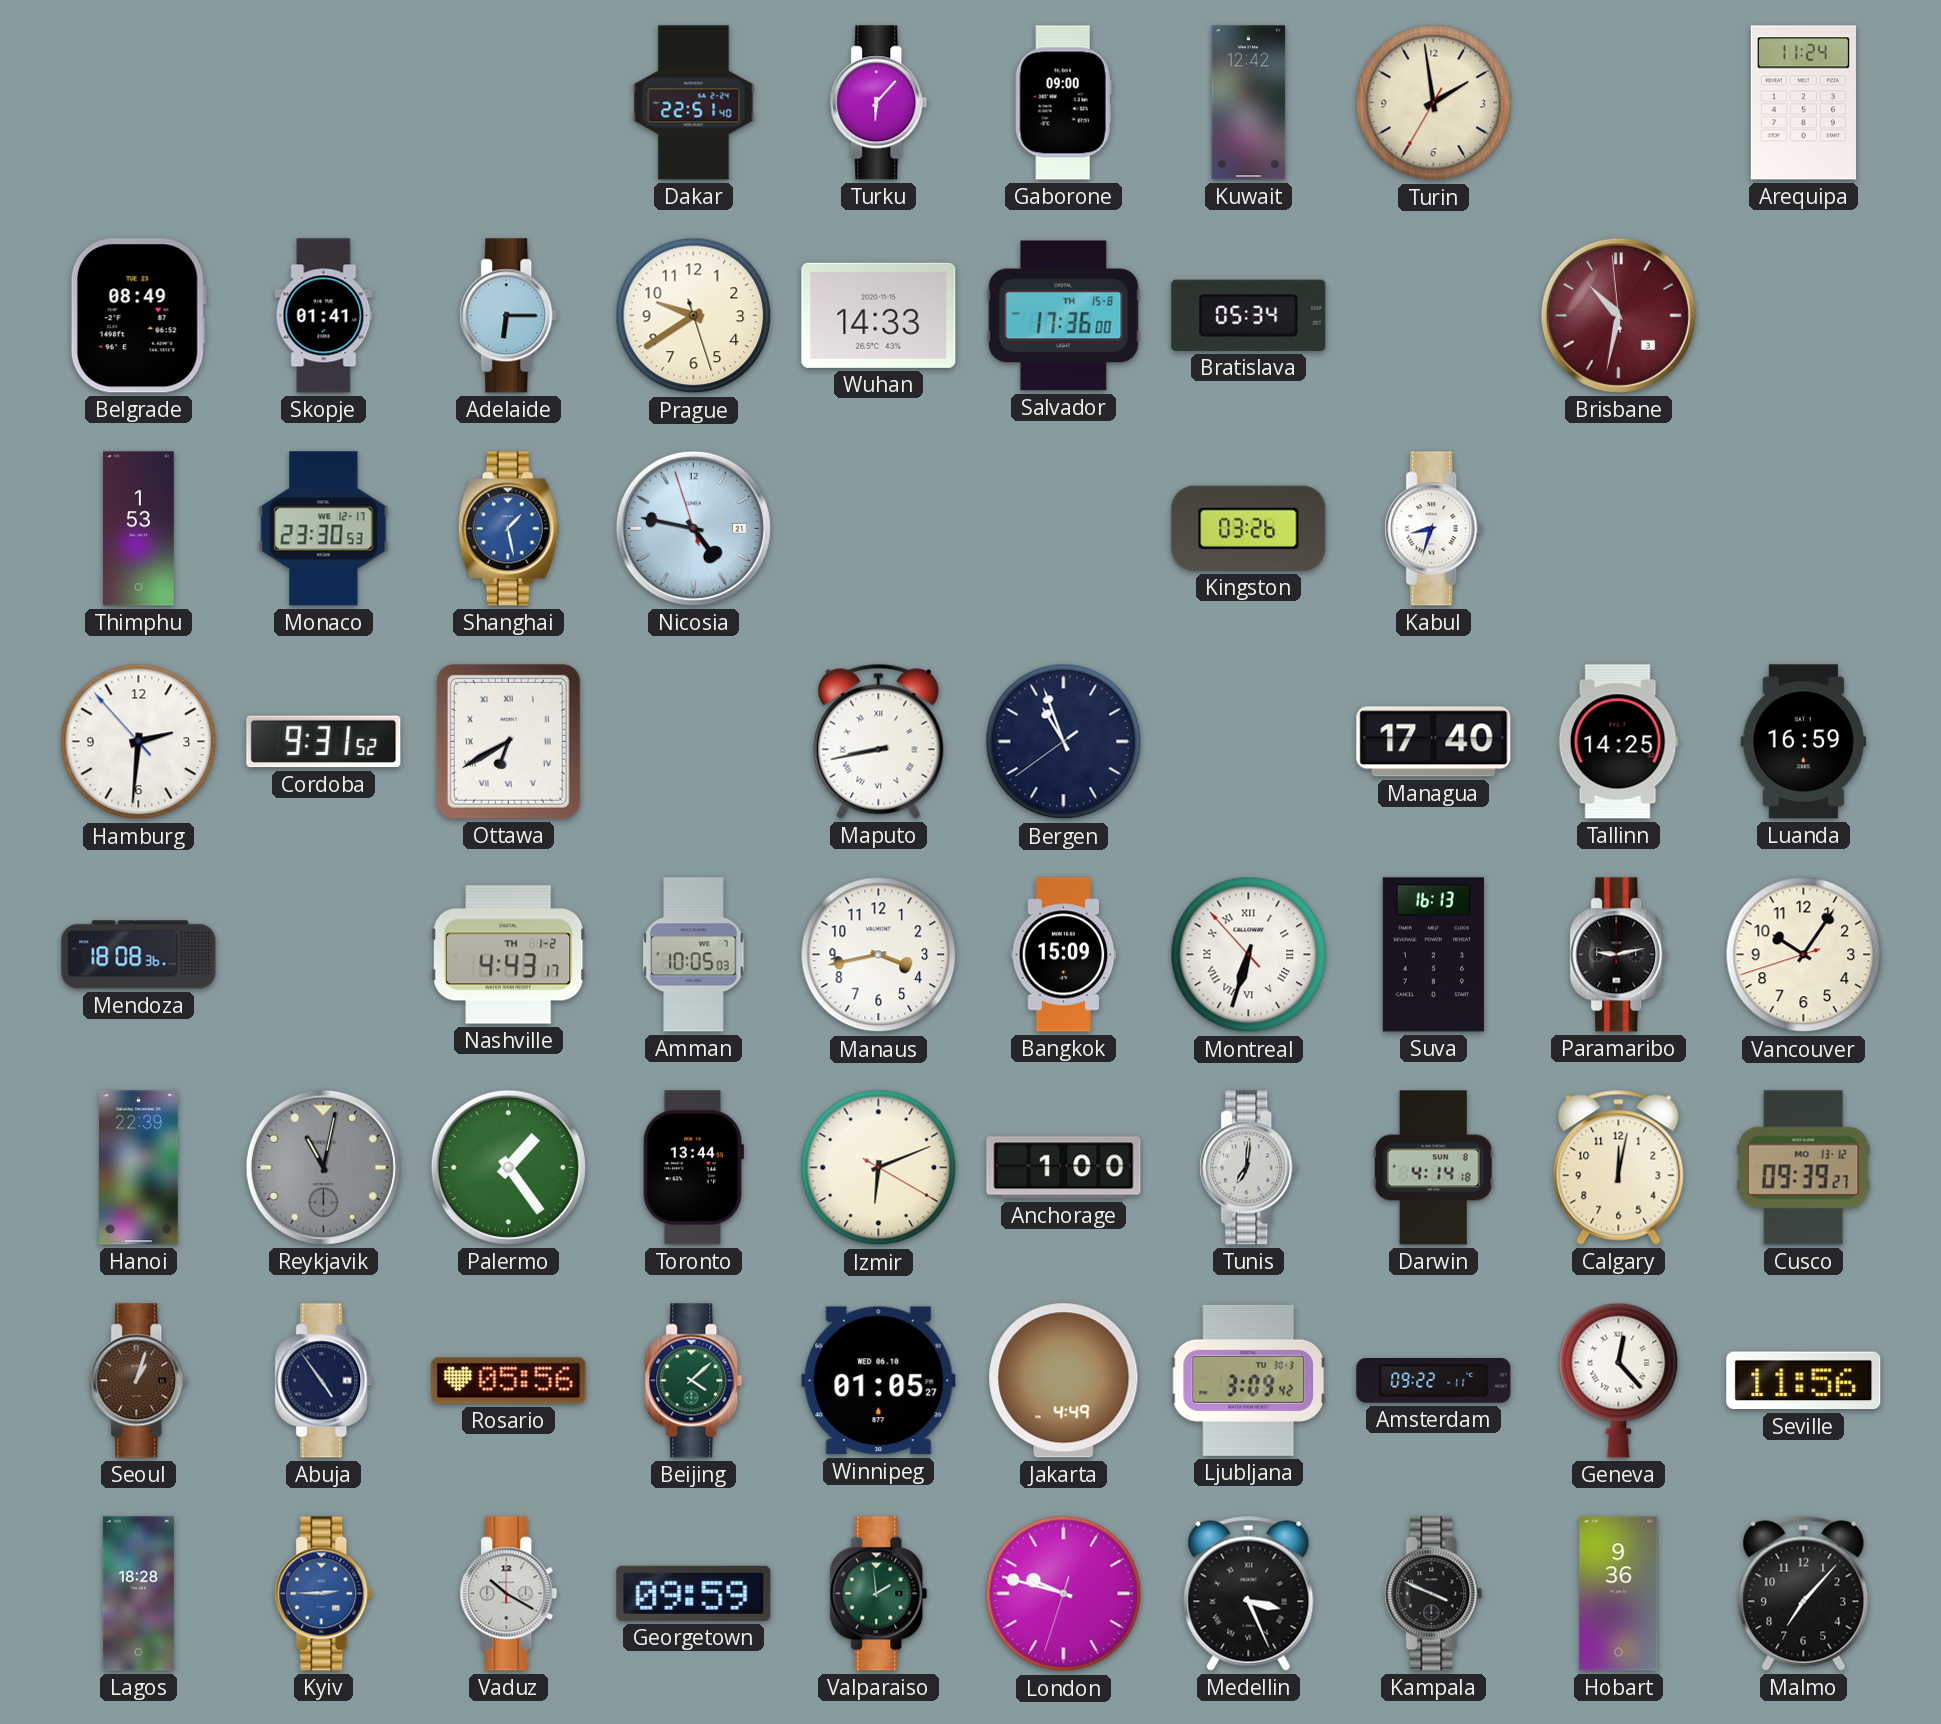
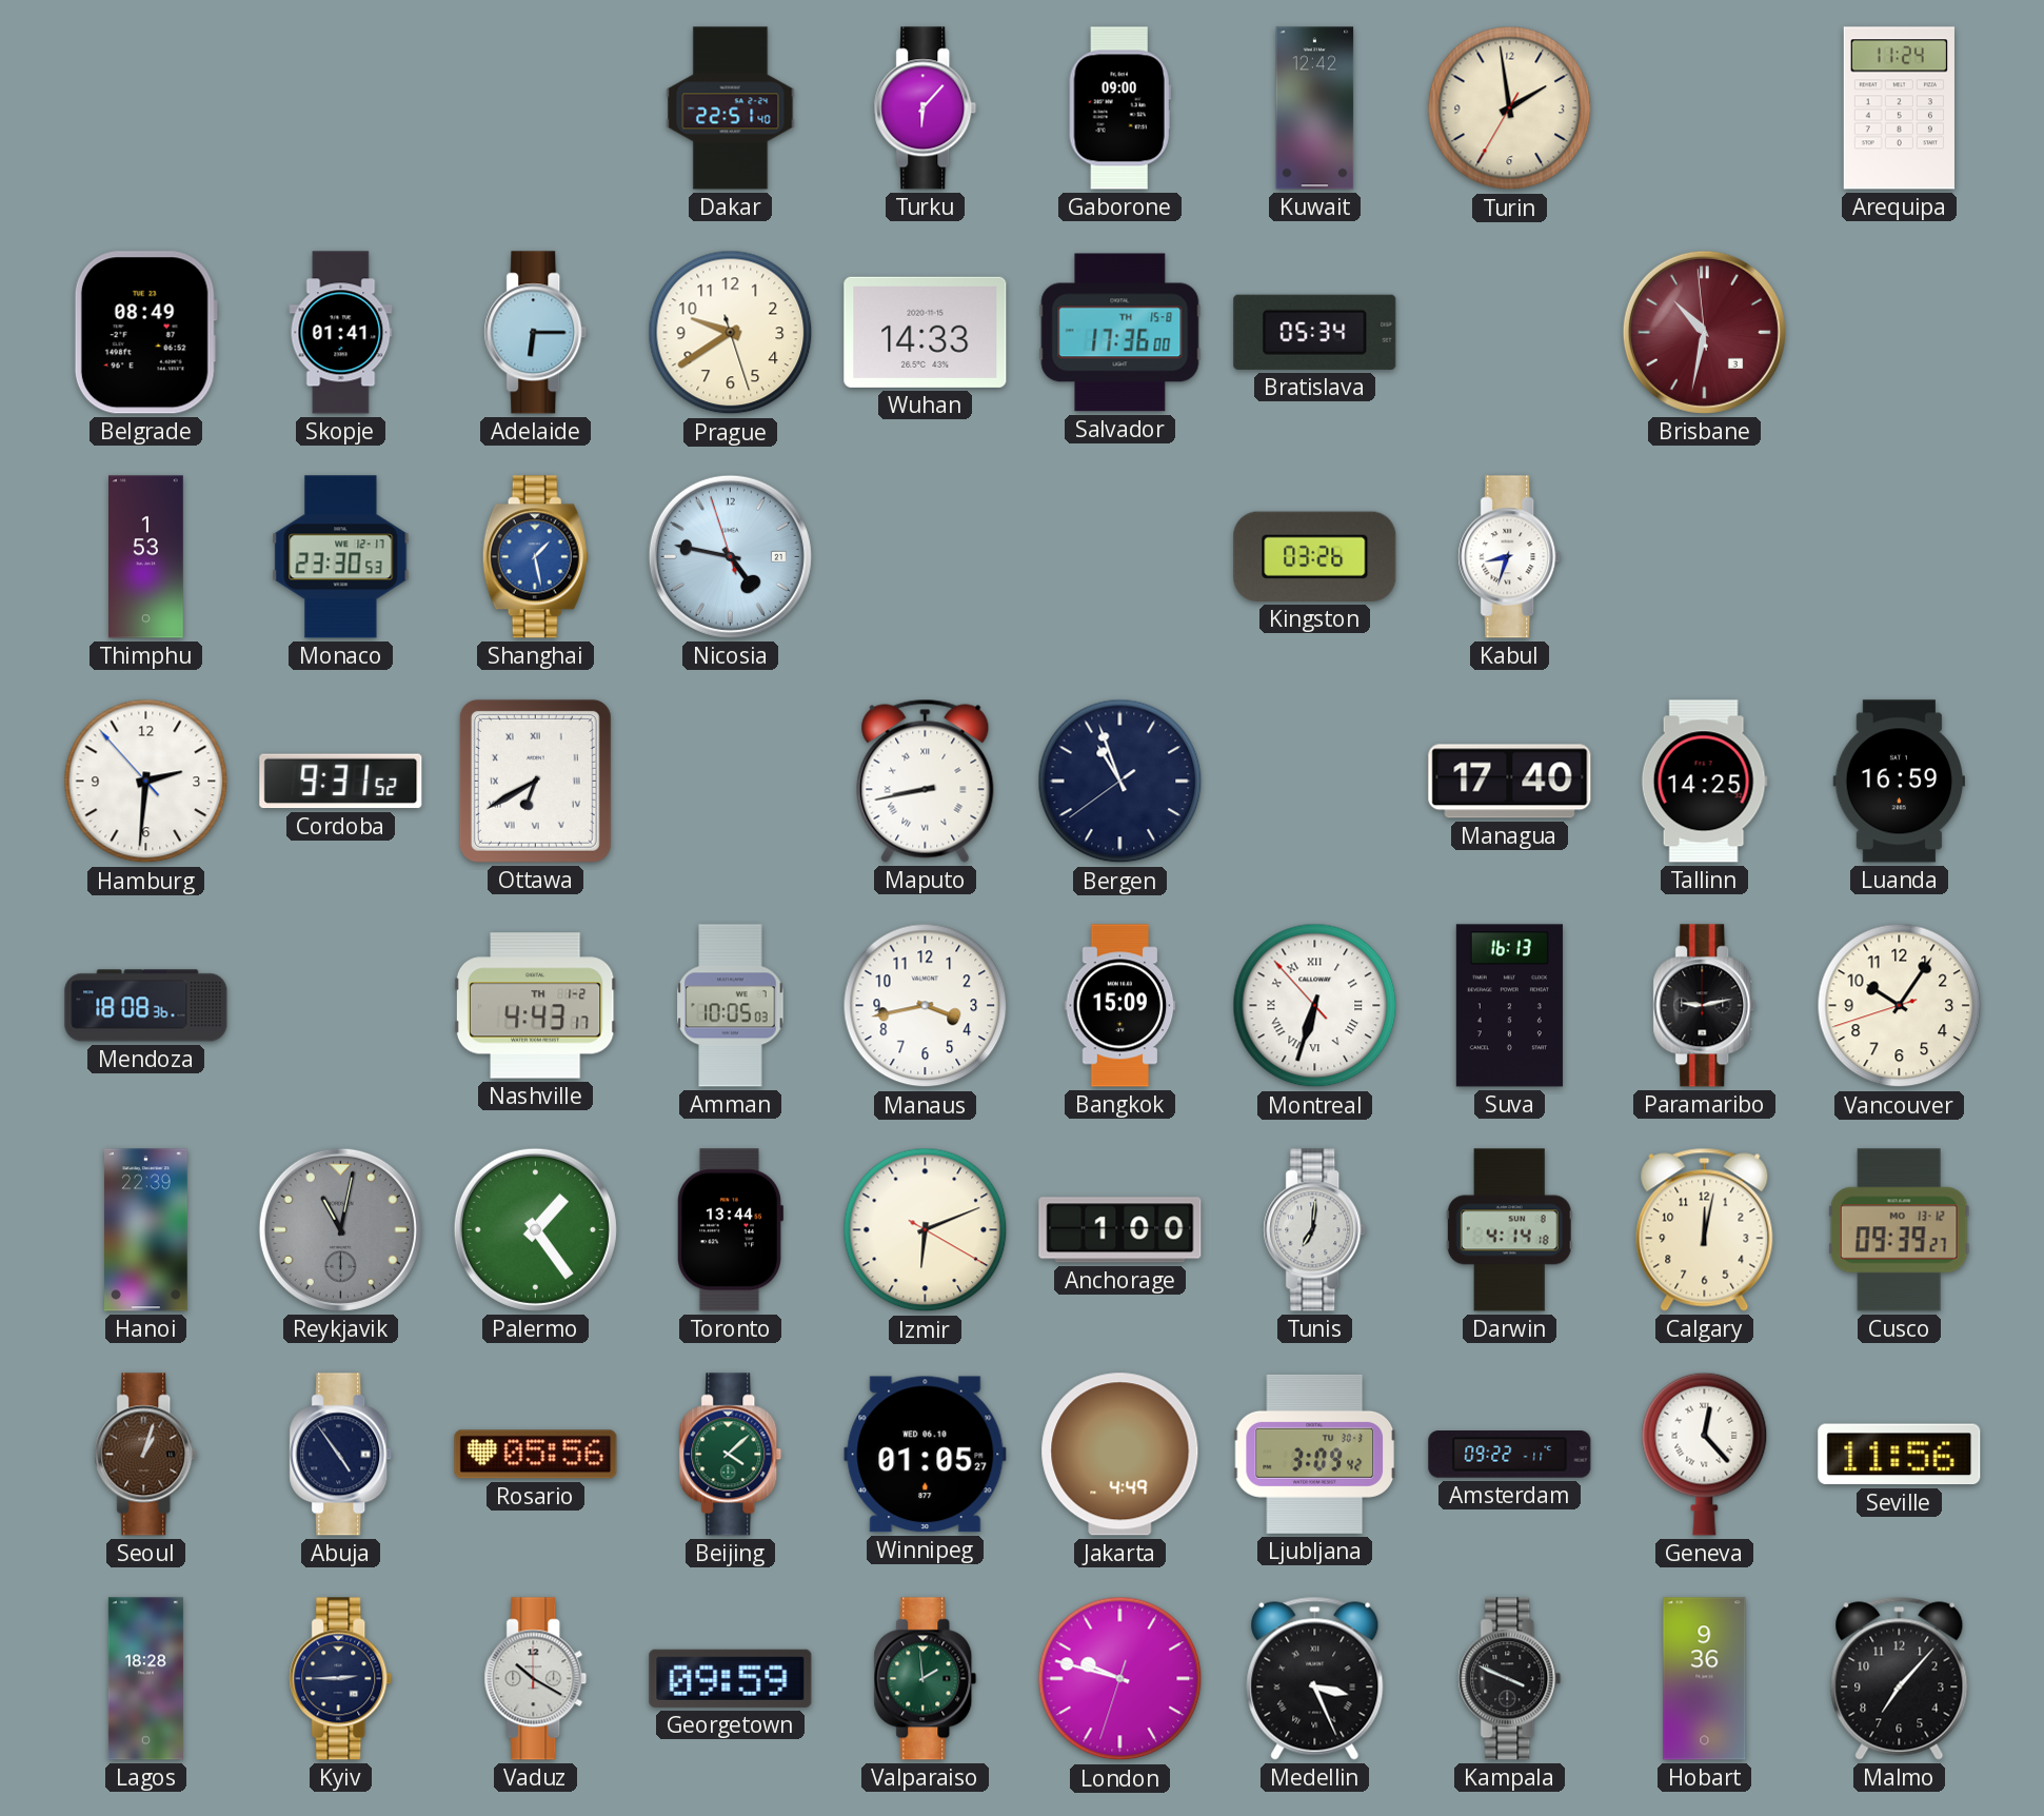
Kyiv dial: blue -> navy (341, 1679)
